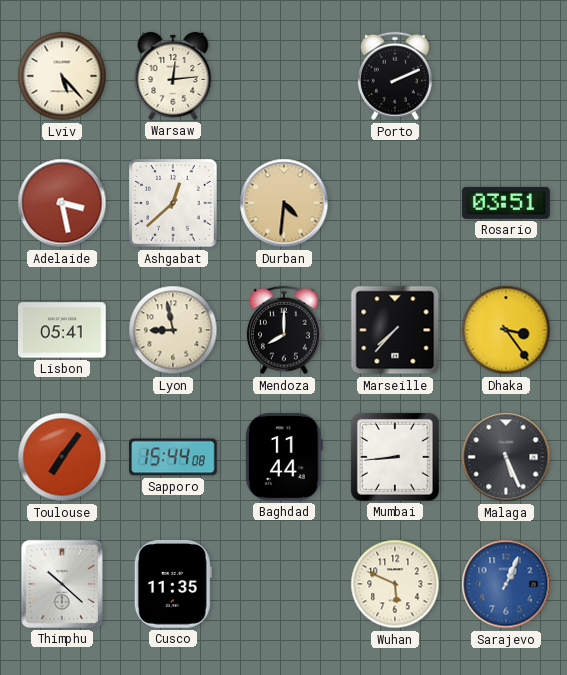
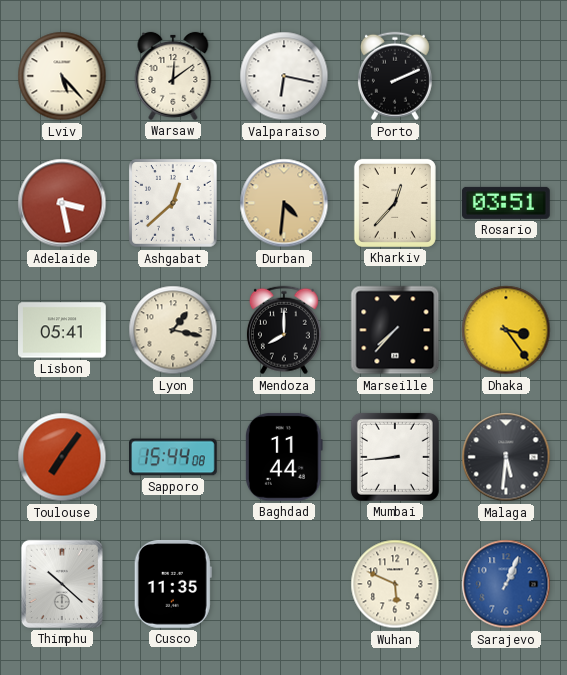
Warsaw: 12:14 -> 12:09 (173, 76)
Valparaiso: none -> 6:17 (284, 76)
Kharkiv: none -> 12:37 (395, 203)
Lyon: 8:58 -> 1:17 (173, 330)
Malaga: 5:26 -> 5:31 (506, 457)
